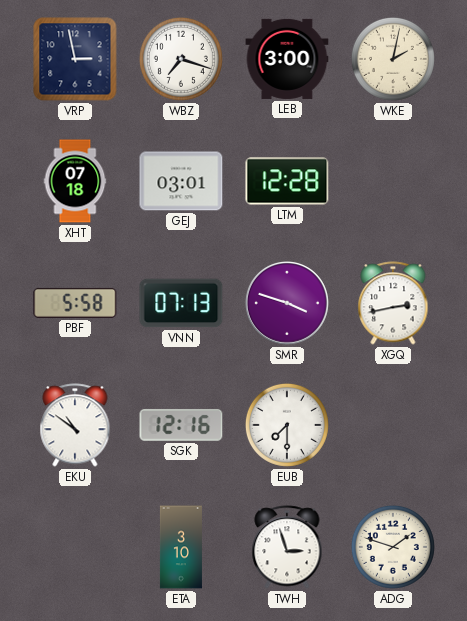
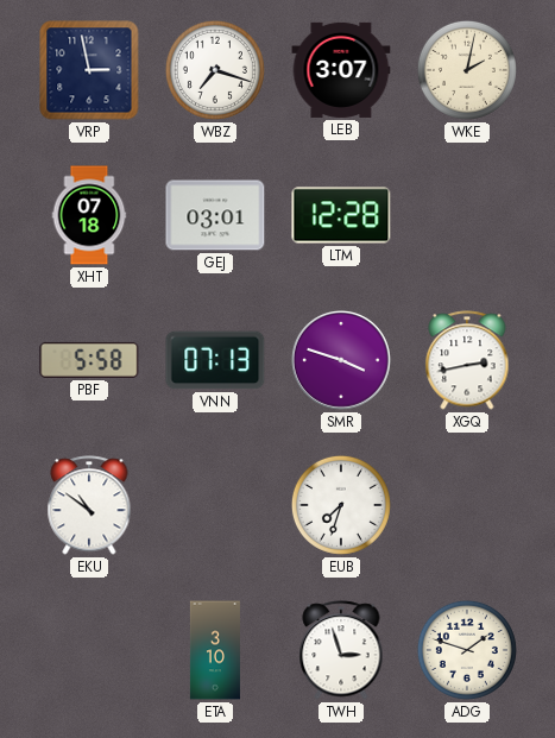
LEB: 3:00 -> 3:07 (341, 70)
SGK: 12:16 -> none (181, 425)
EUB: 7:30 -> 7:33 (341, 505)
